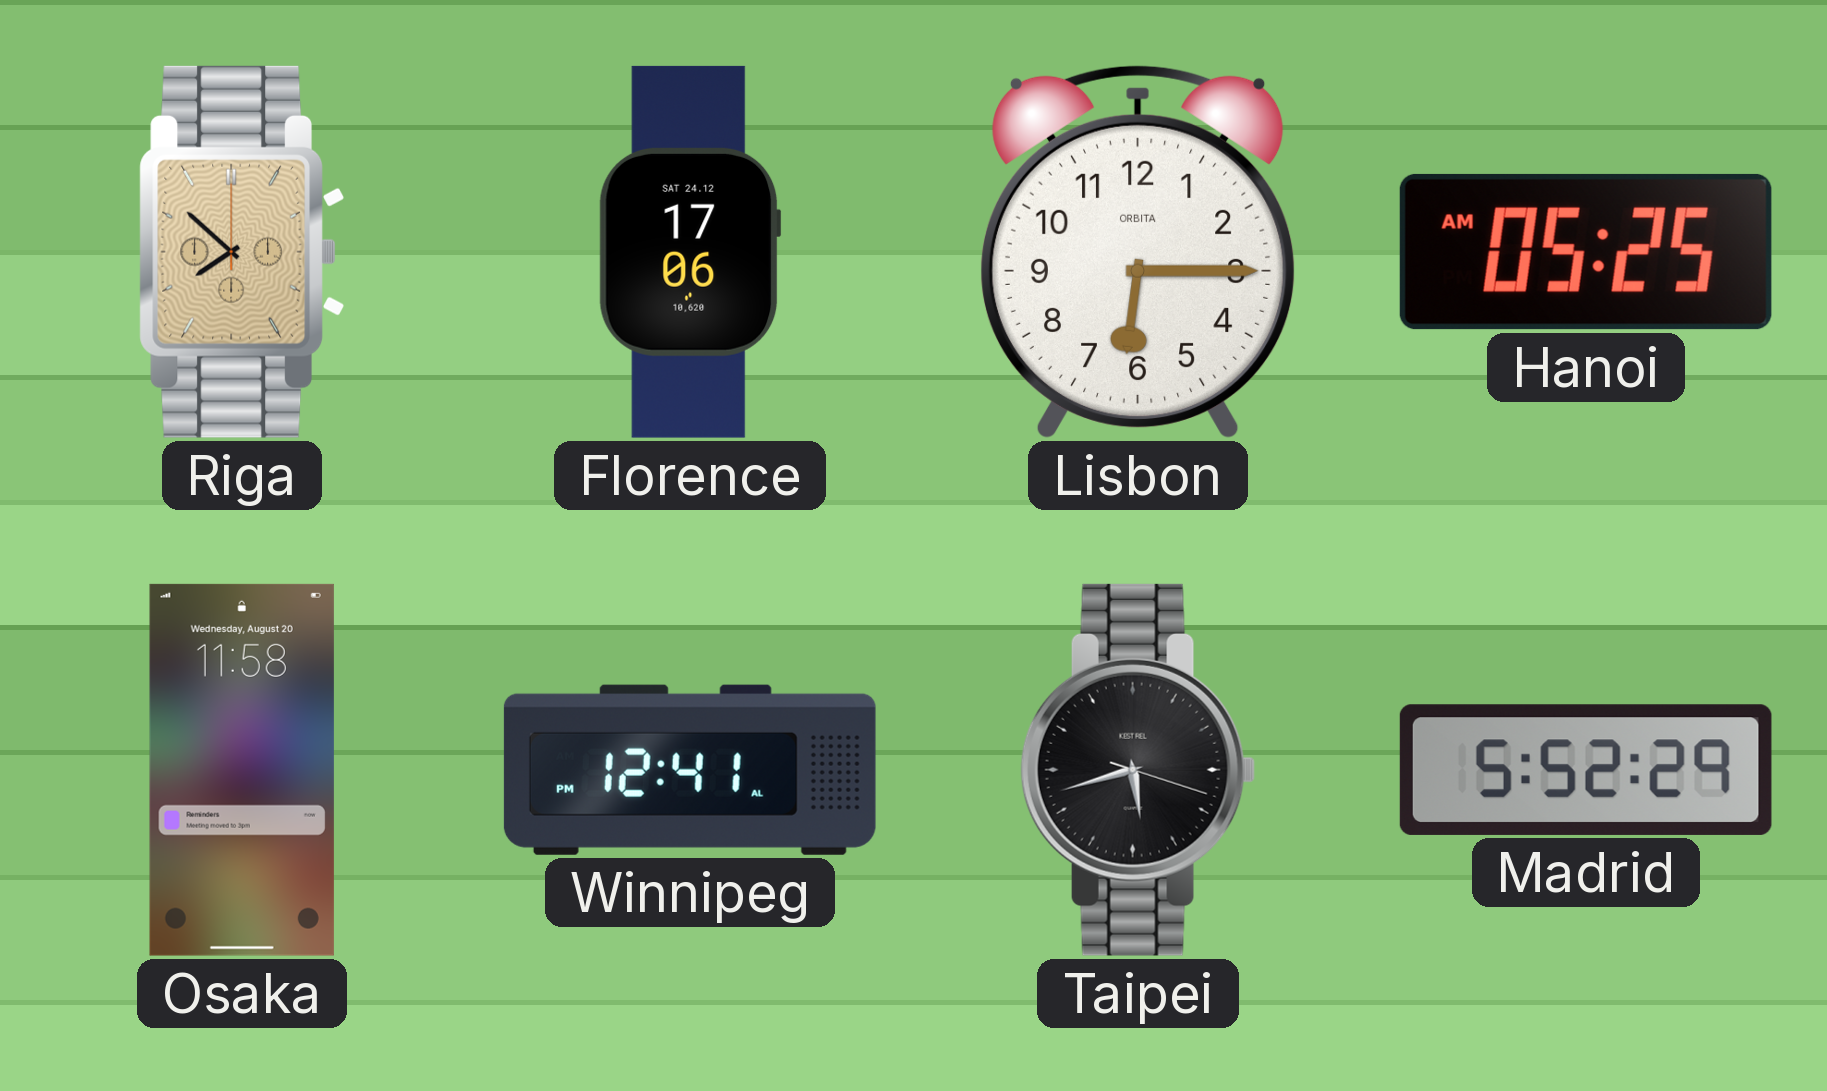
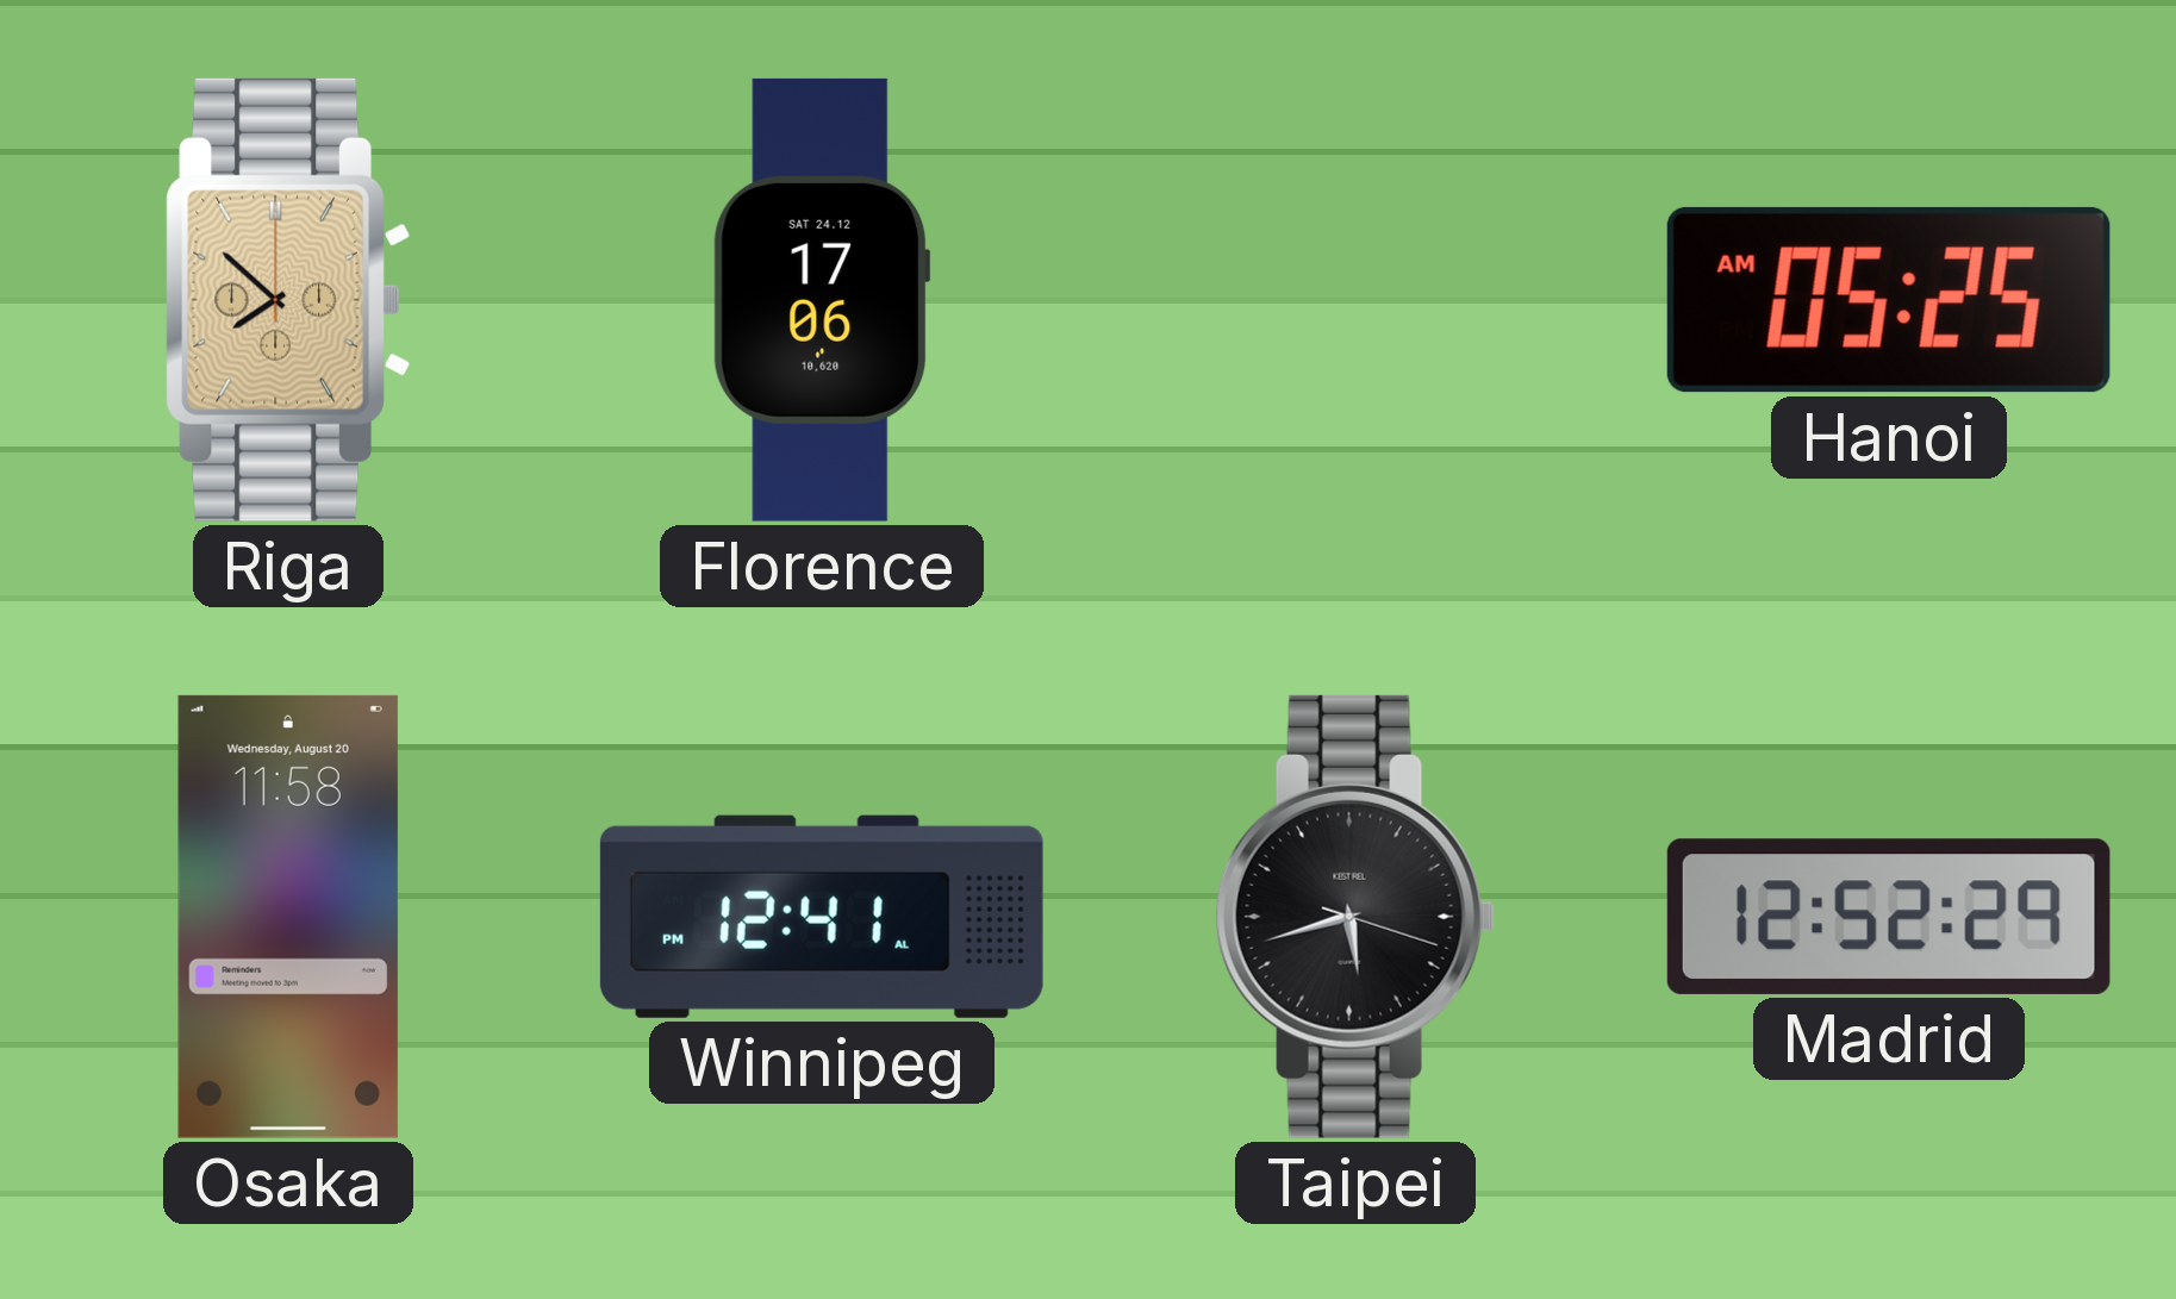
Lisbon: 6:15 -> none (1138, 252)
Madrid: 5:52 -> 12:52 (1889, 917)
